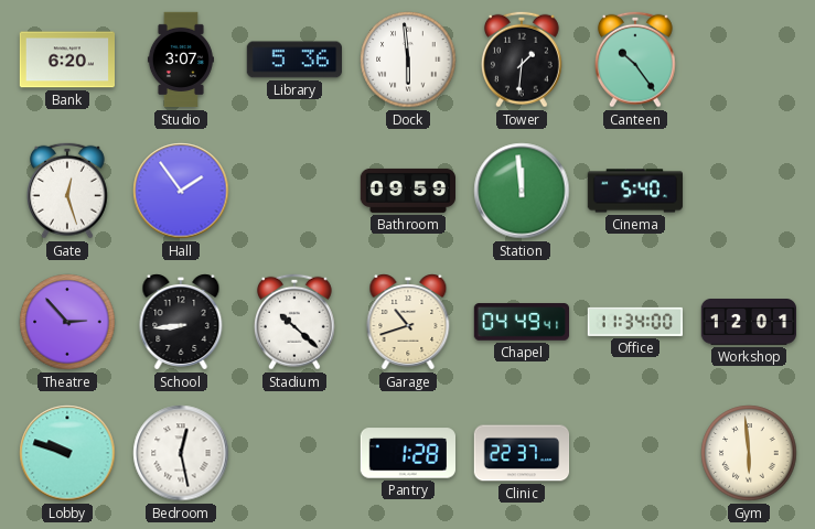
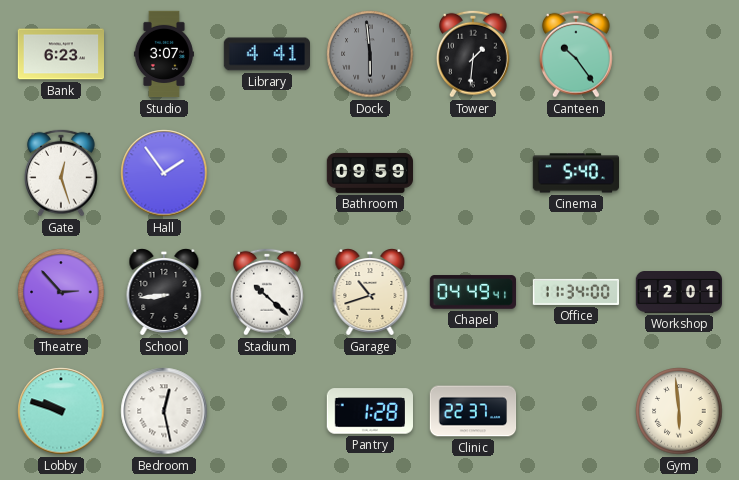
Bank: 6:20 -> 6:23 (60, 54)
Library: 5:36 -> 4:41 (266, 54)
Dock dial: white -> grey (370, 54)
Station: 11:59 -> none (522, 191)
